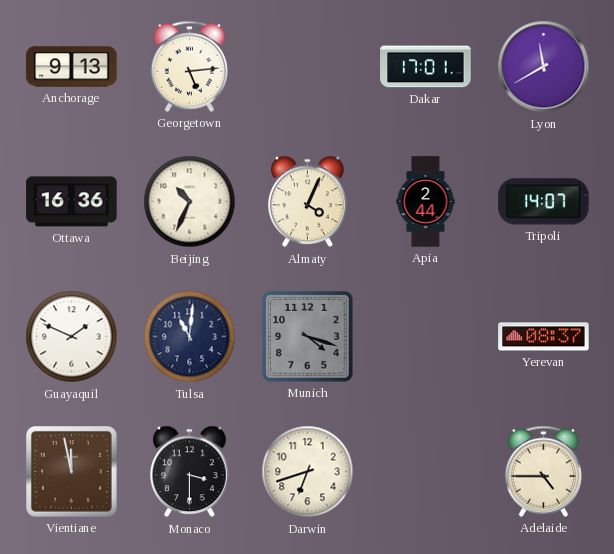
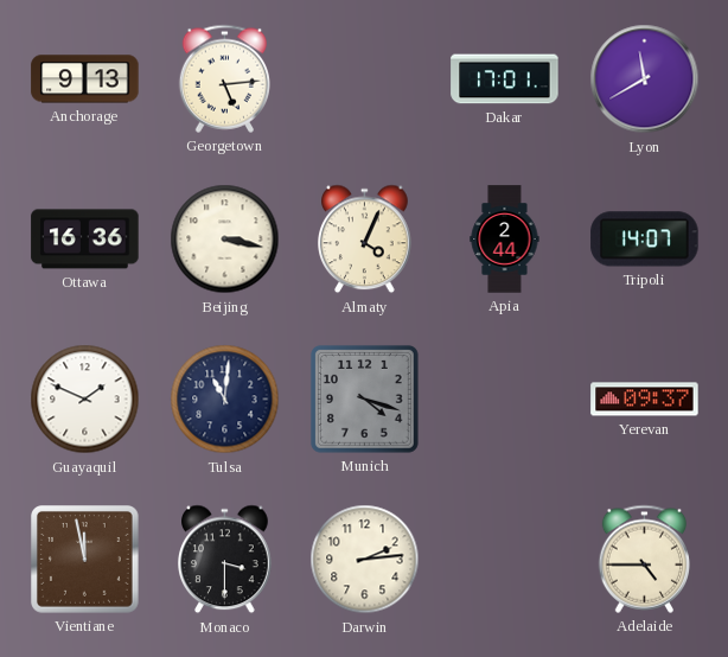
Beijing: 10:34 -> 3:17 (225, 240)
Yerevan: 08:37 -> 09:37 (645, 400)
Darwin: 6:42 -> 2:14 (365, 560)
